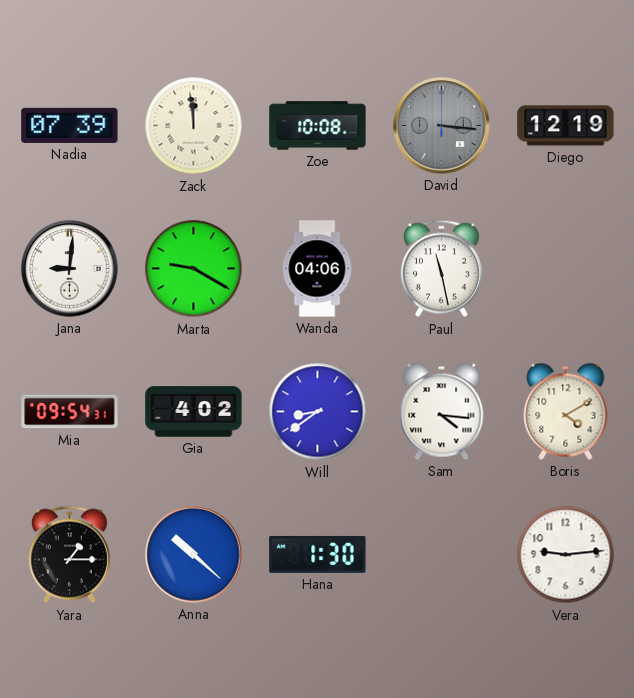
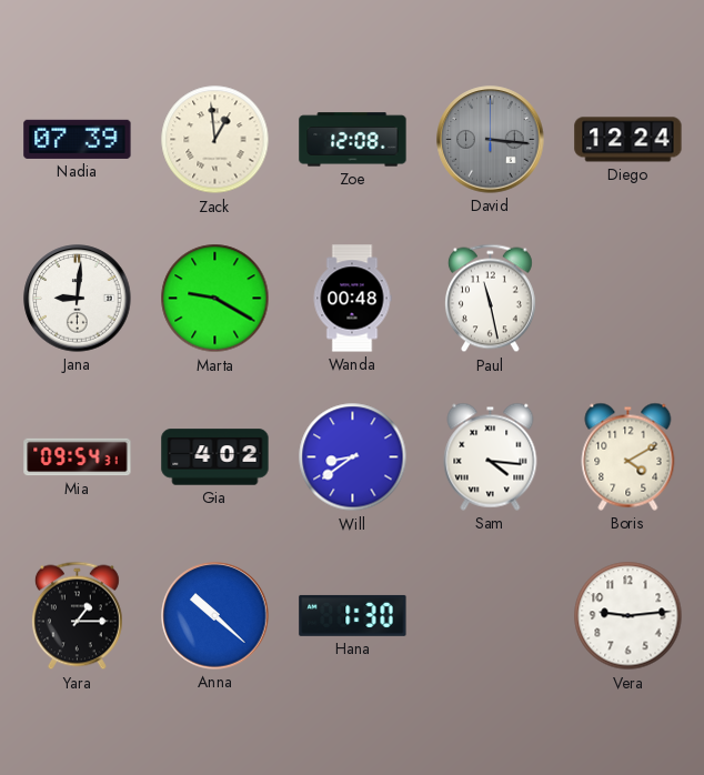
Zack: 11:59 -> 12:59 (215, 140)
Zoe: 10:08 -> 12:08 (353, 140)
Diego: 12:19 -> 12:24 (628, 140)
Wanda: 04:06 -> 00:48 (352, 299)
